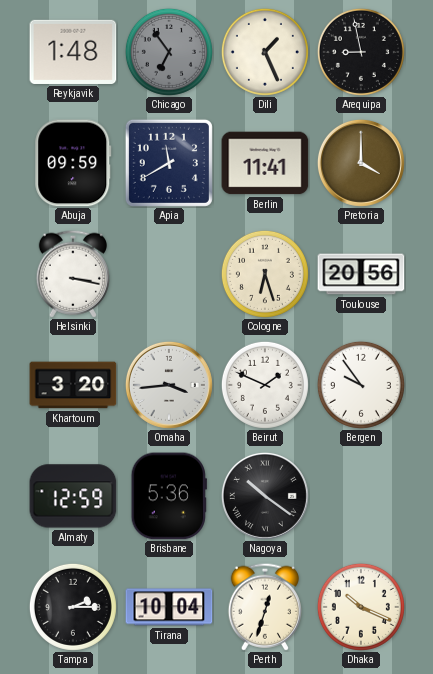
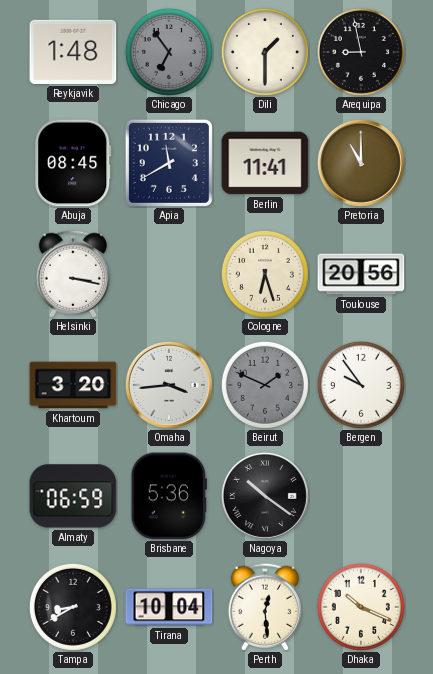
Dili: 1:26 -> 1:30 (265, 52)
Abuja: 09:59 -> 08:45 (73, 163)
Pretoria: 4:00 -> 11:00 (361, 163)
Beirut dial: white -> grey (265, 385)
Almaty: 12:59 -> 06:59 (73, 496)
Tampa: 2:15 -> 8:40 (73, 607)
Perth: 12:33 -> 12:29 (264, 607)
